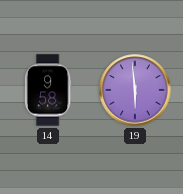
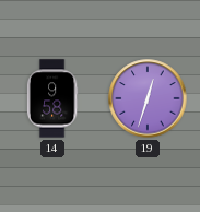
19: 5:59 -> 12:33 (148, 98)
